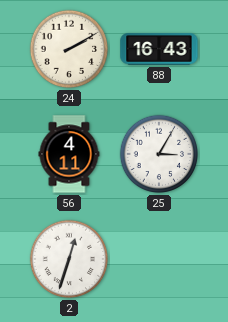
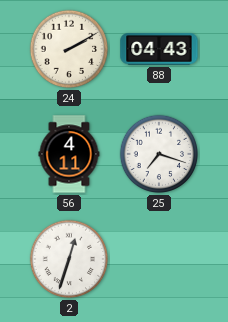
88: 16:43 -> 04:43 (159, 49)
25: 3:05 -> 7:18 (159, 154)
